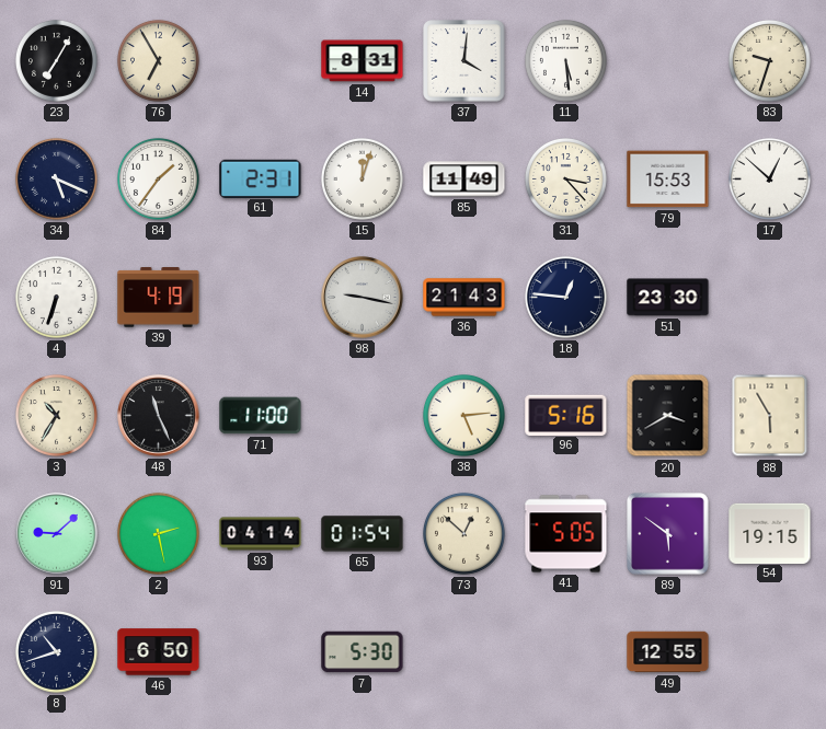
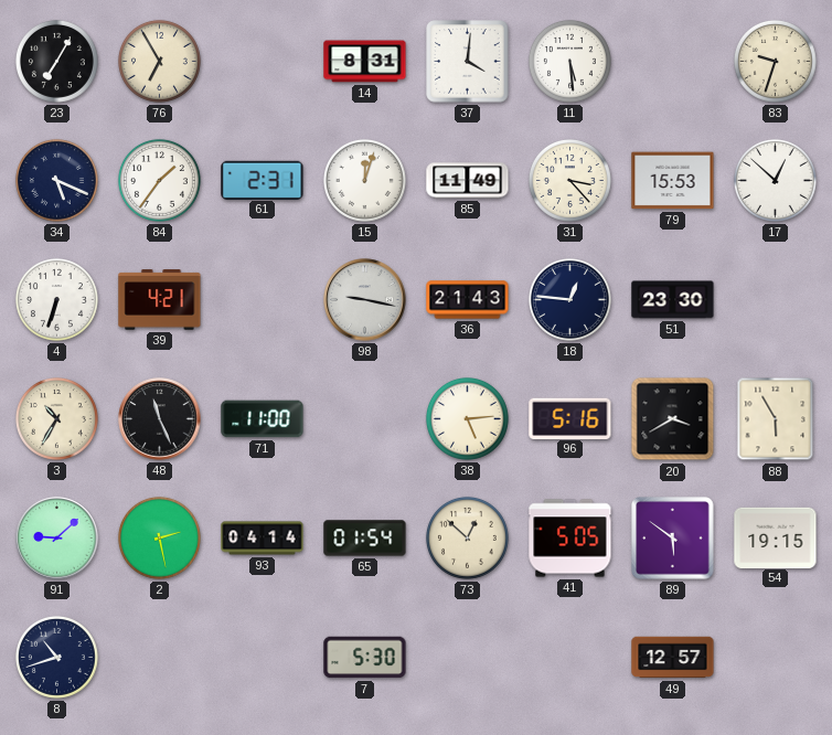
39: 4:19 -> 4:21 (160, 300)
46: 6:50 -> none (159, 652)
49: 12:55 -> 12:57 (673, 658)
